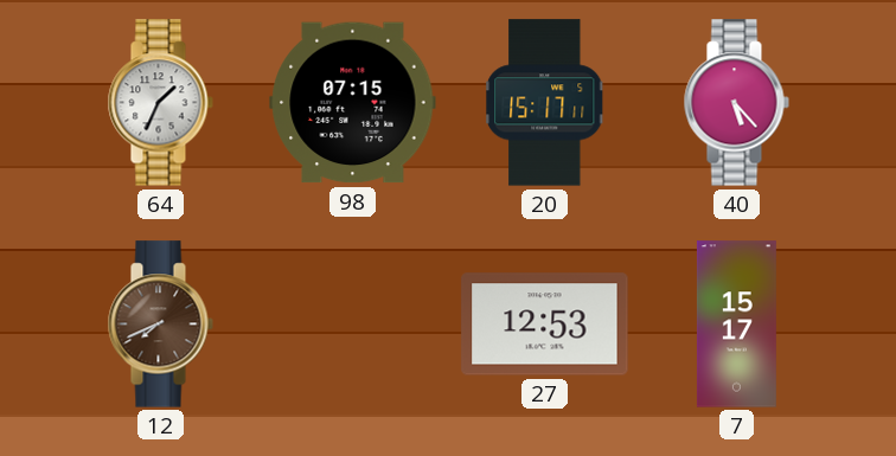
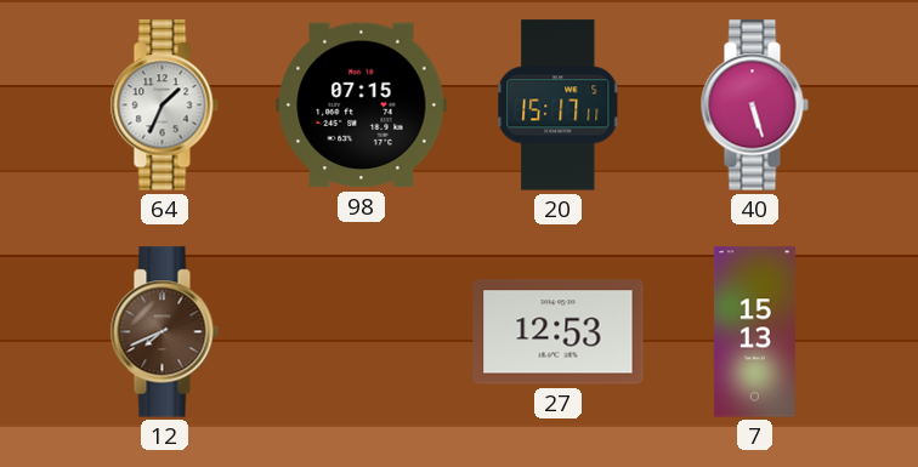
40: 5:23 -> 5:27 (754, 106)
7: 15:17 -> 15:13 (754, 332)
